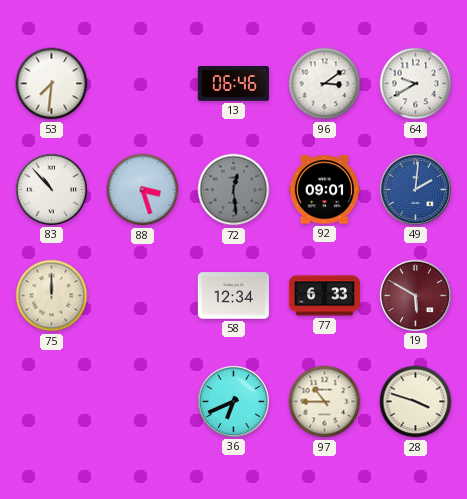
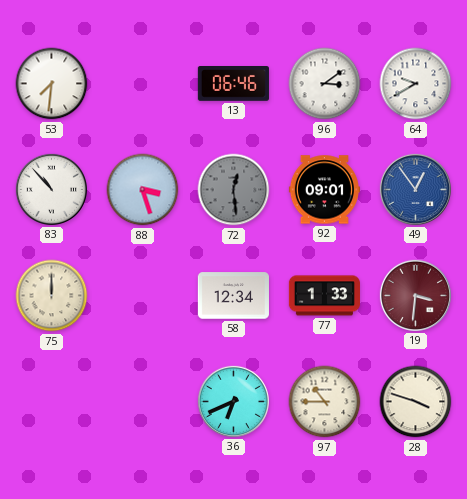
49: 2:01 -> 12:54 (415, 189)
77: 6:33 -> 1:33 (324, 296)
19: 5:50 -> 3:31 (415, 295)
